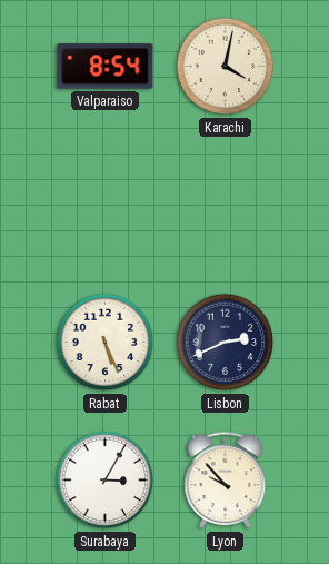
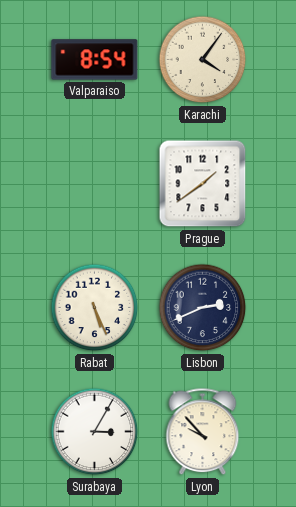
Karachi: 4:02 -> 4:06 (203, 60)
Prague: none -> 1:39 (203, 184)
